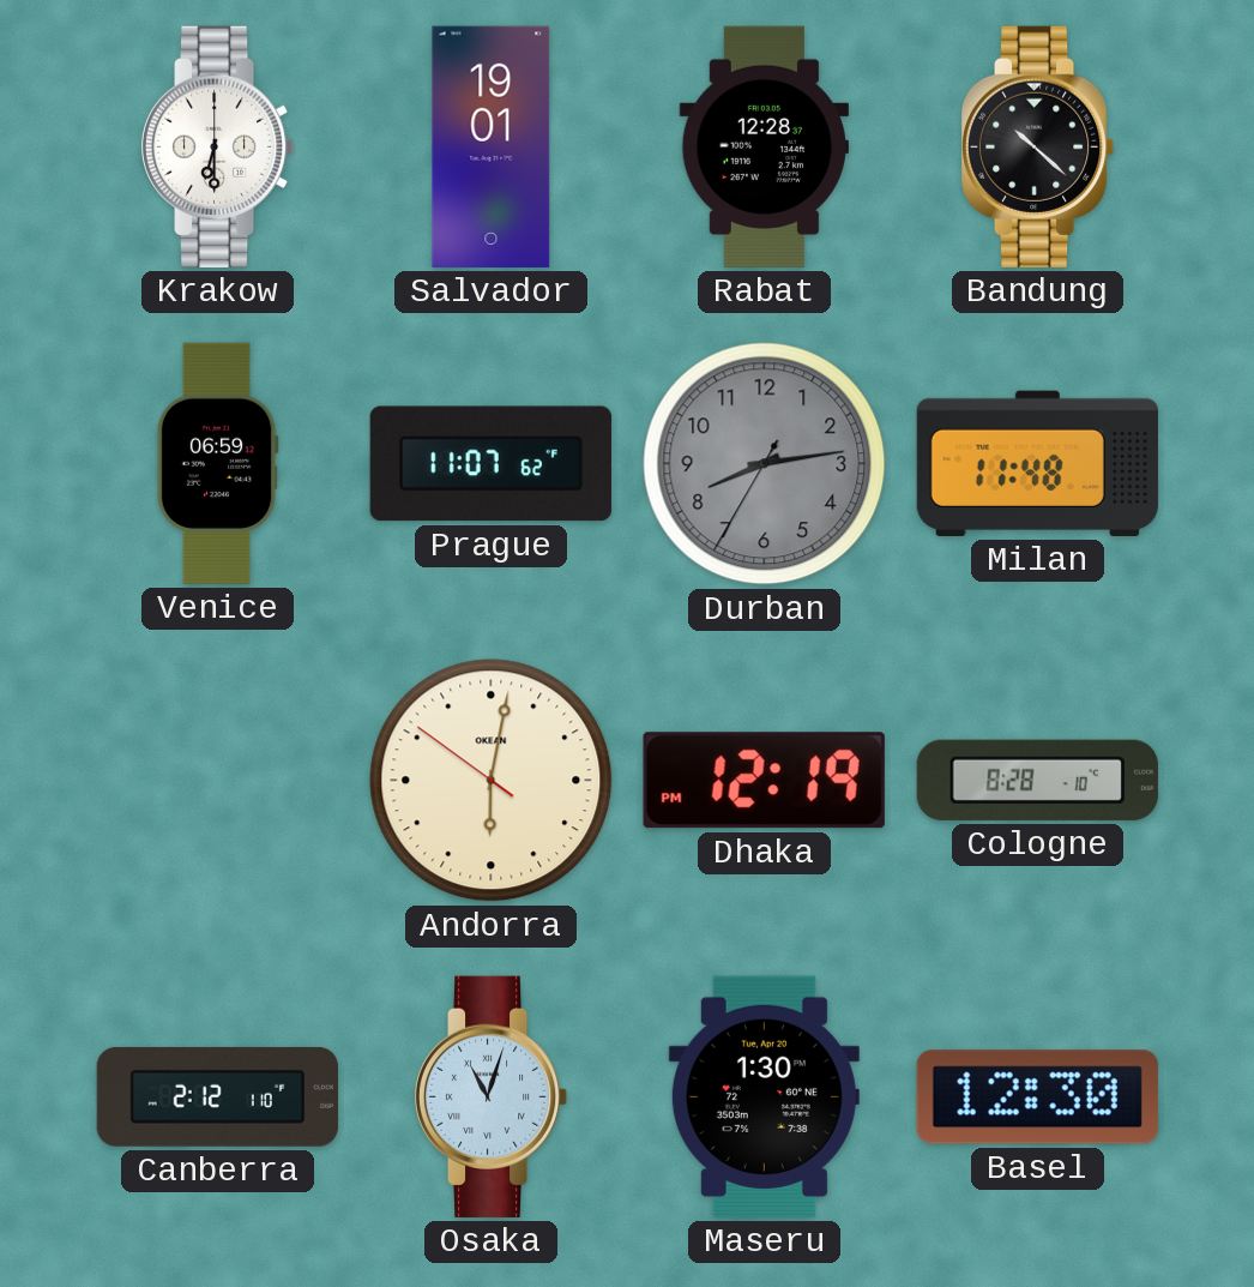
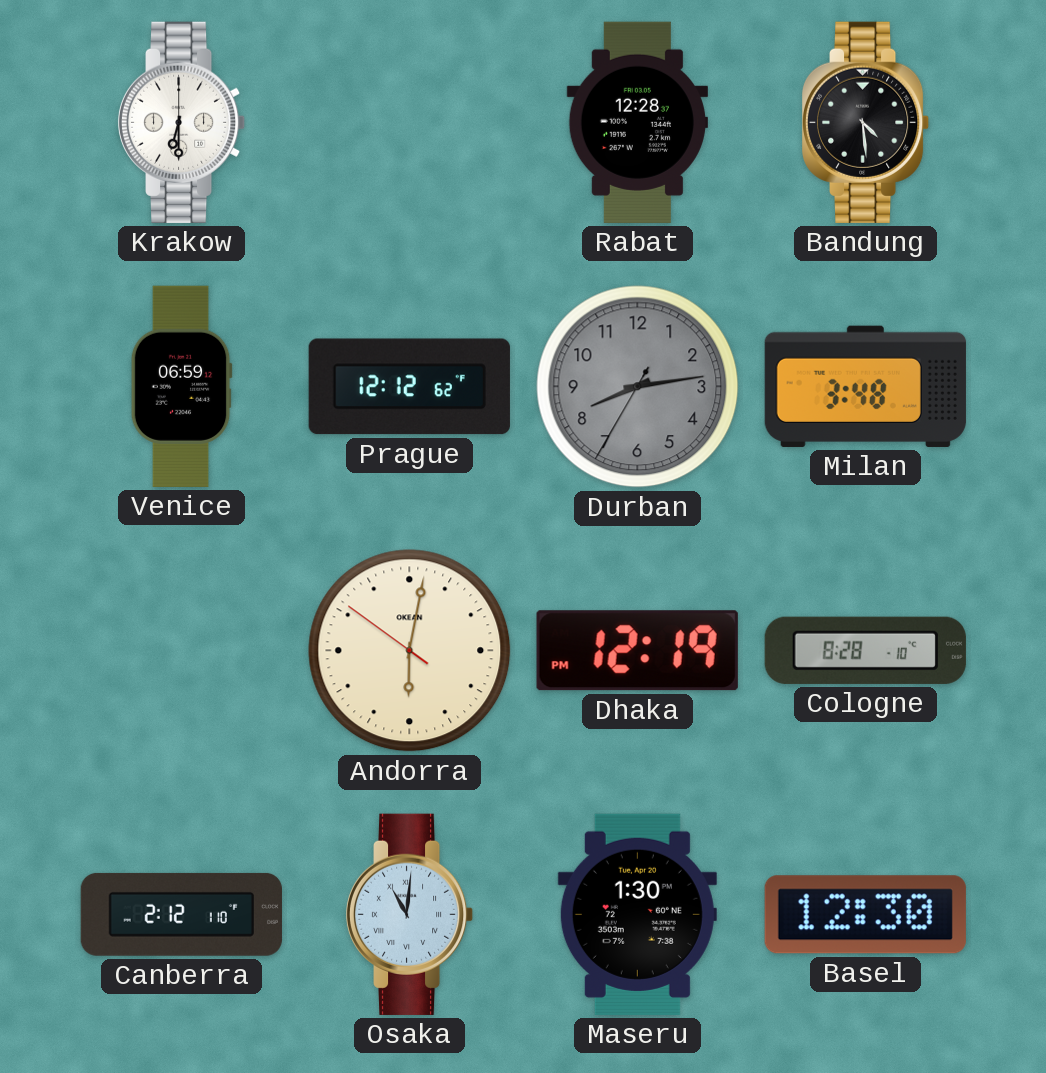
Salvador: 19:01 -> none (492, 146)
Bandung: 10:22 -> 4:29 (866, 122)
Prague: 11:07 -> 12:12 (409, 387)
Milan: 11:48 -> 3:48 (865, 386)
Osaka: 11:03 -> 11:01 (410, 914)
